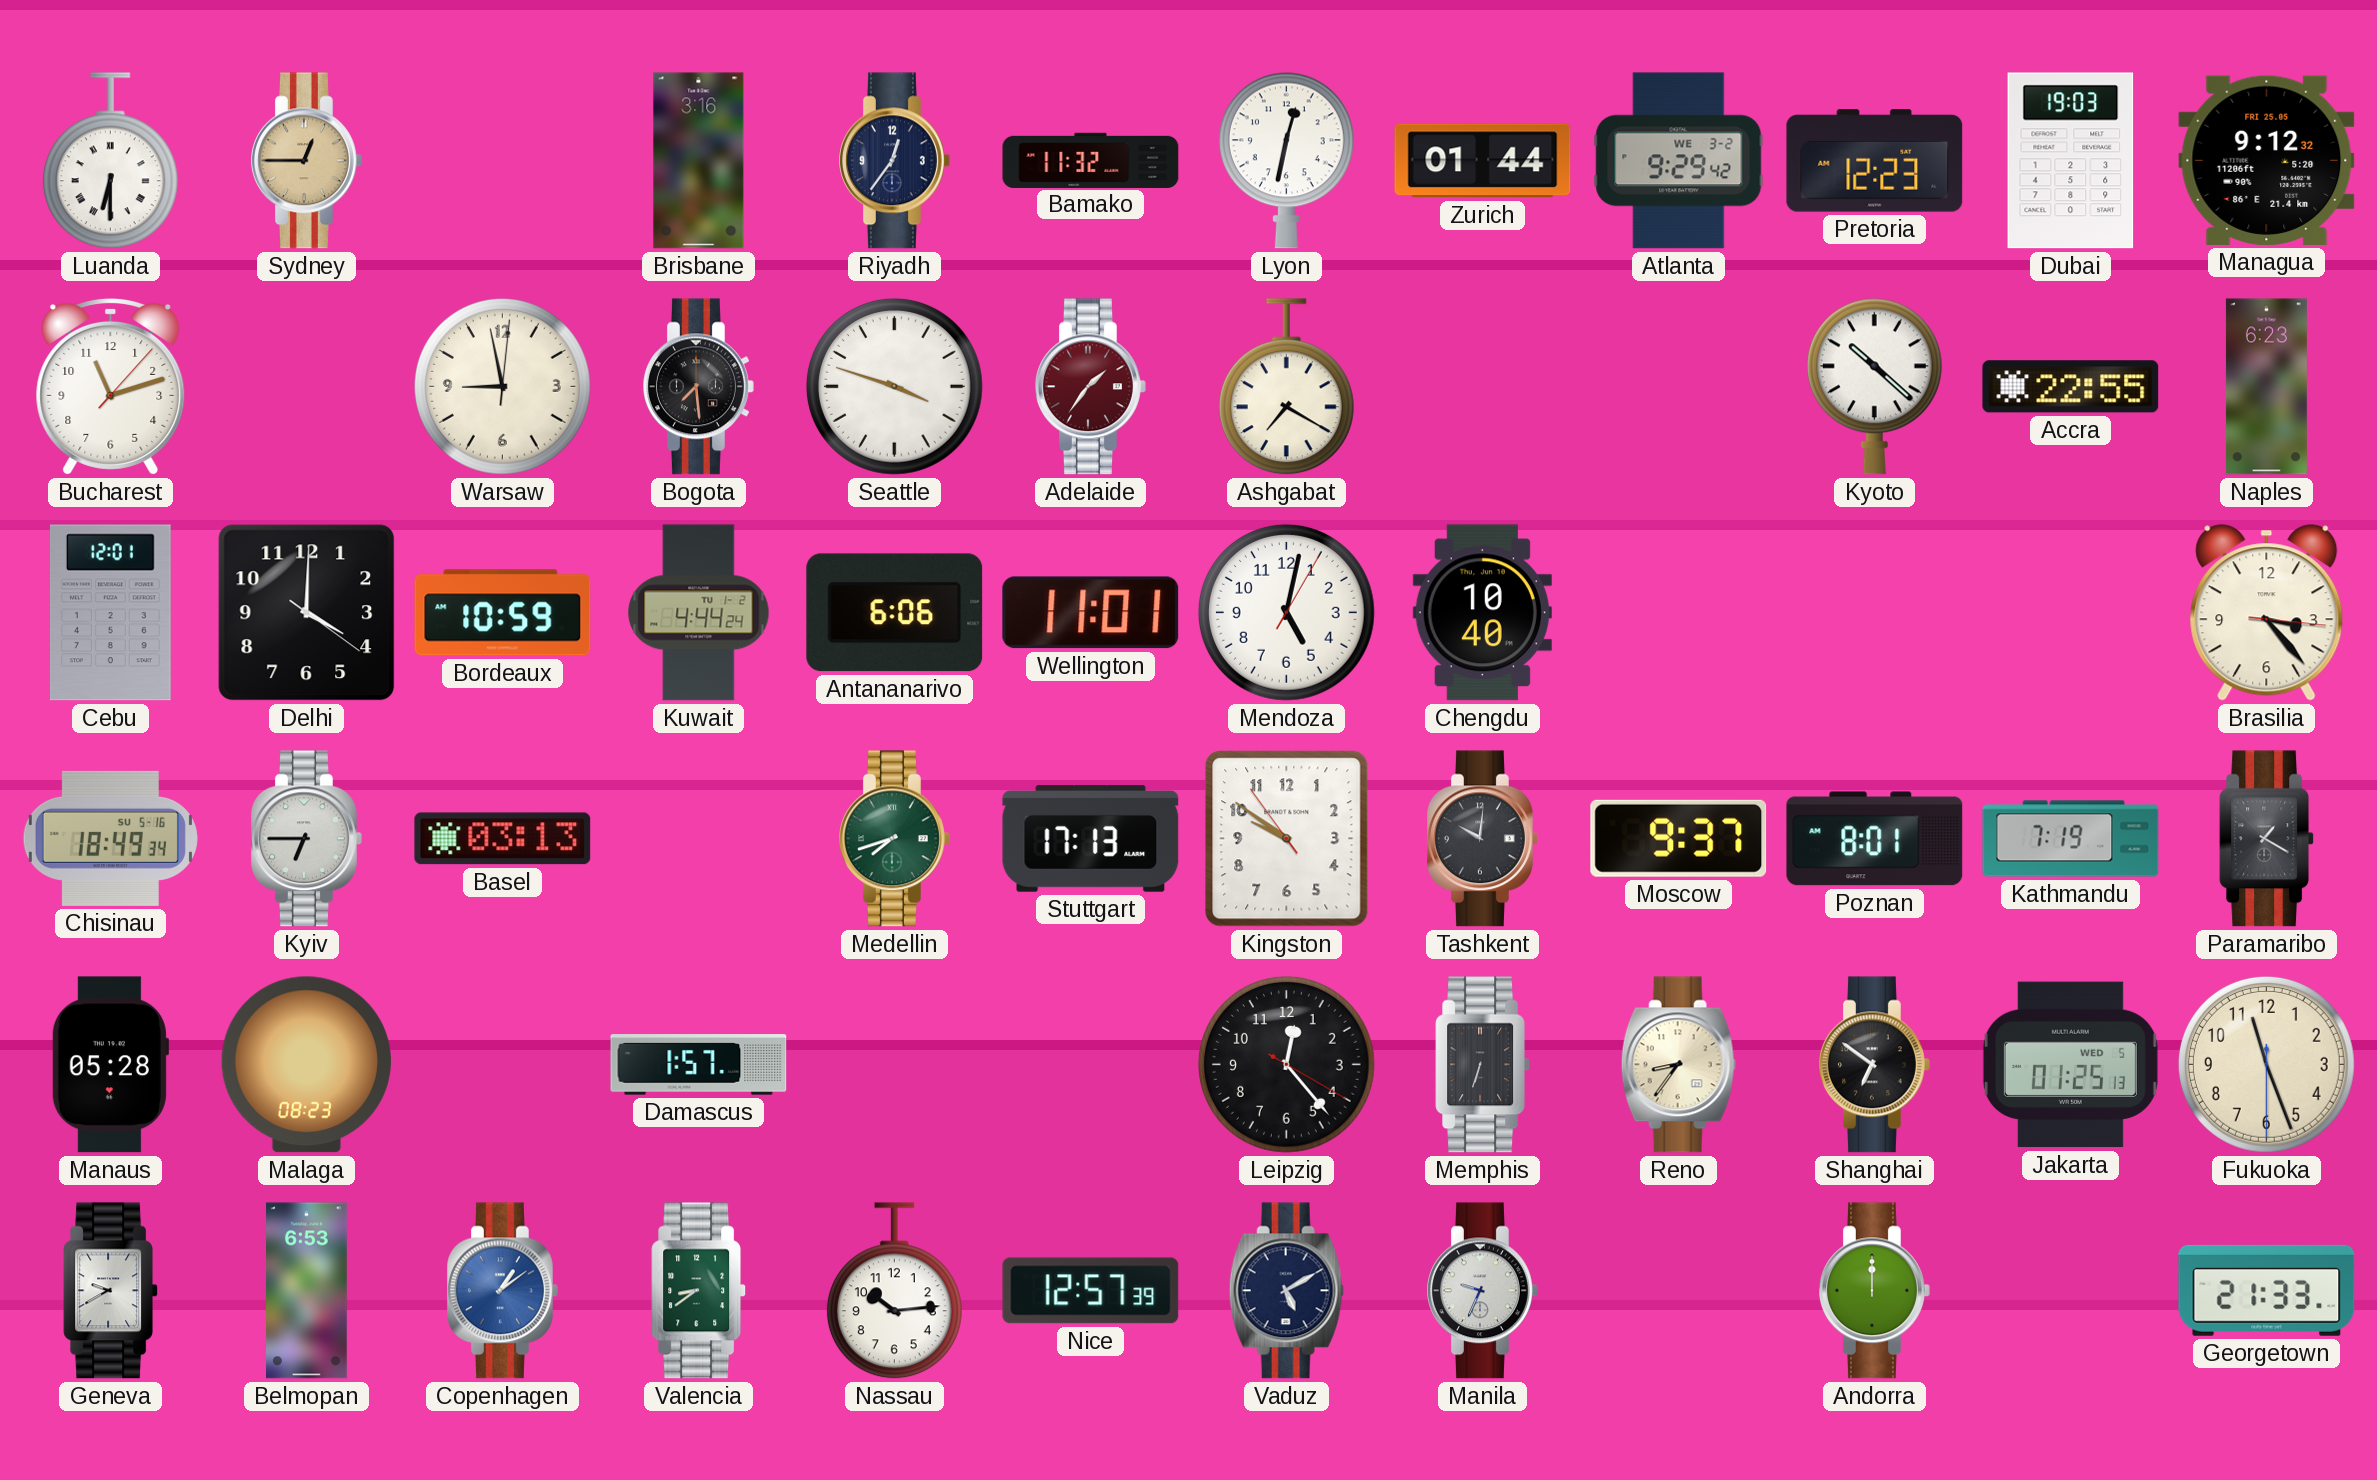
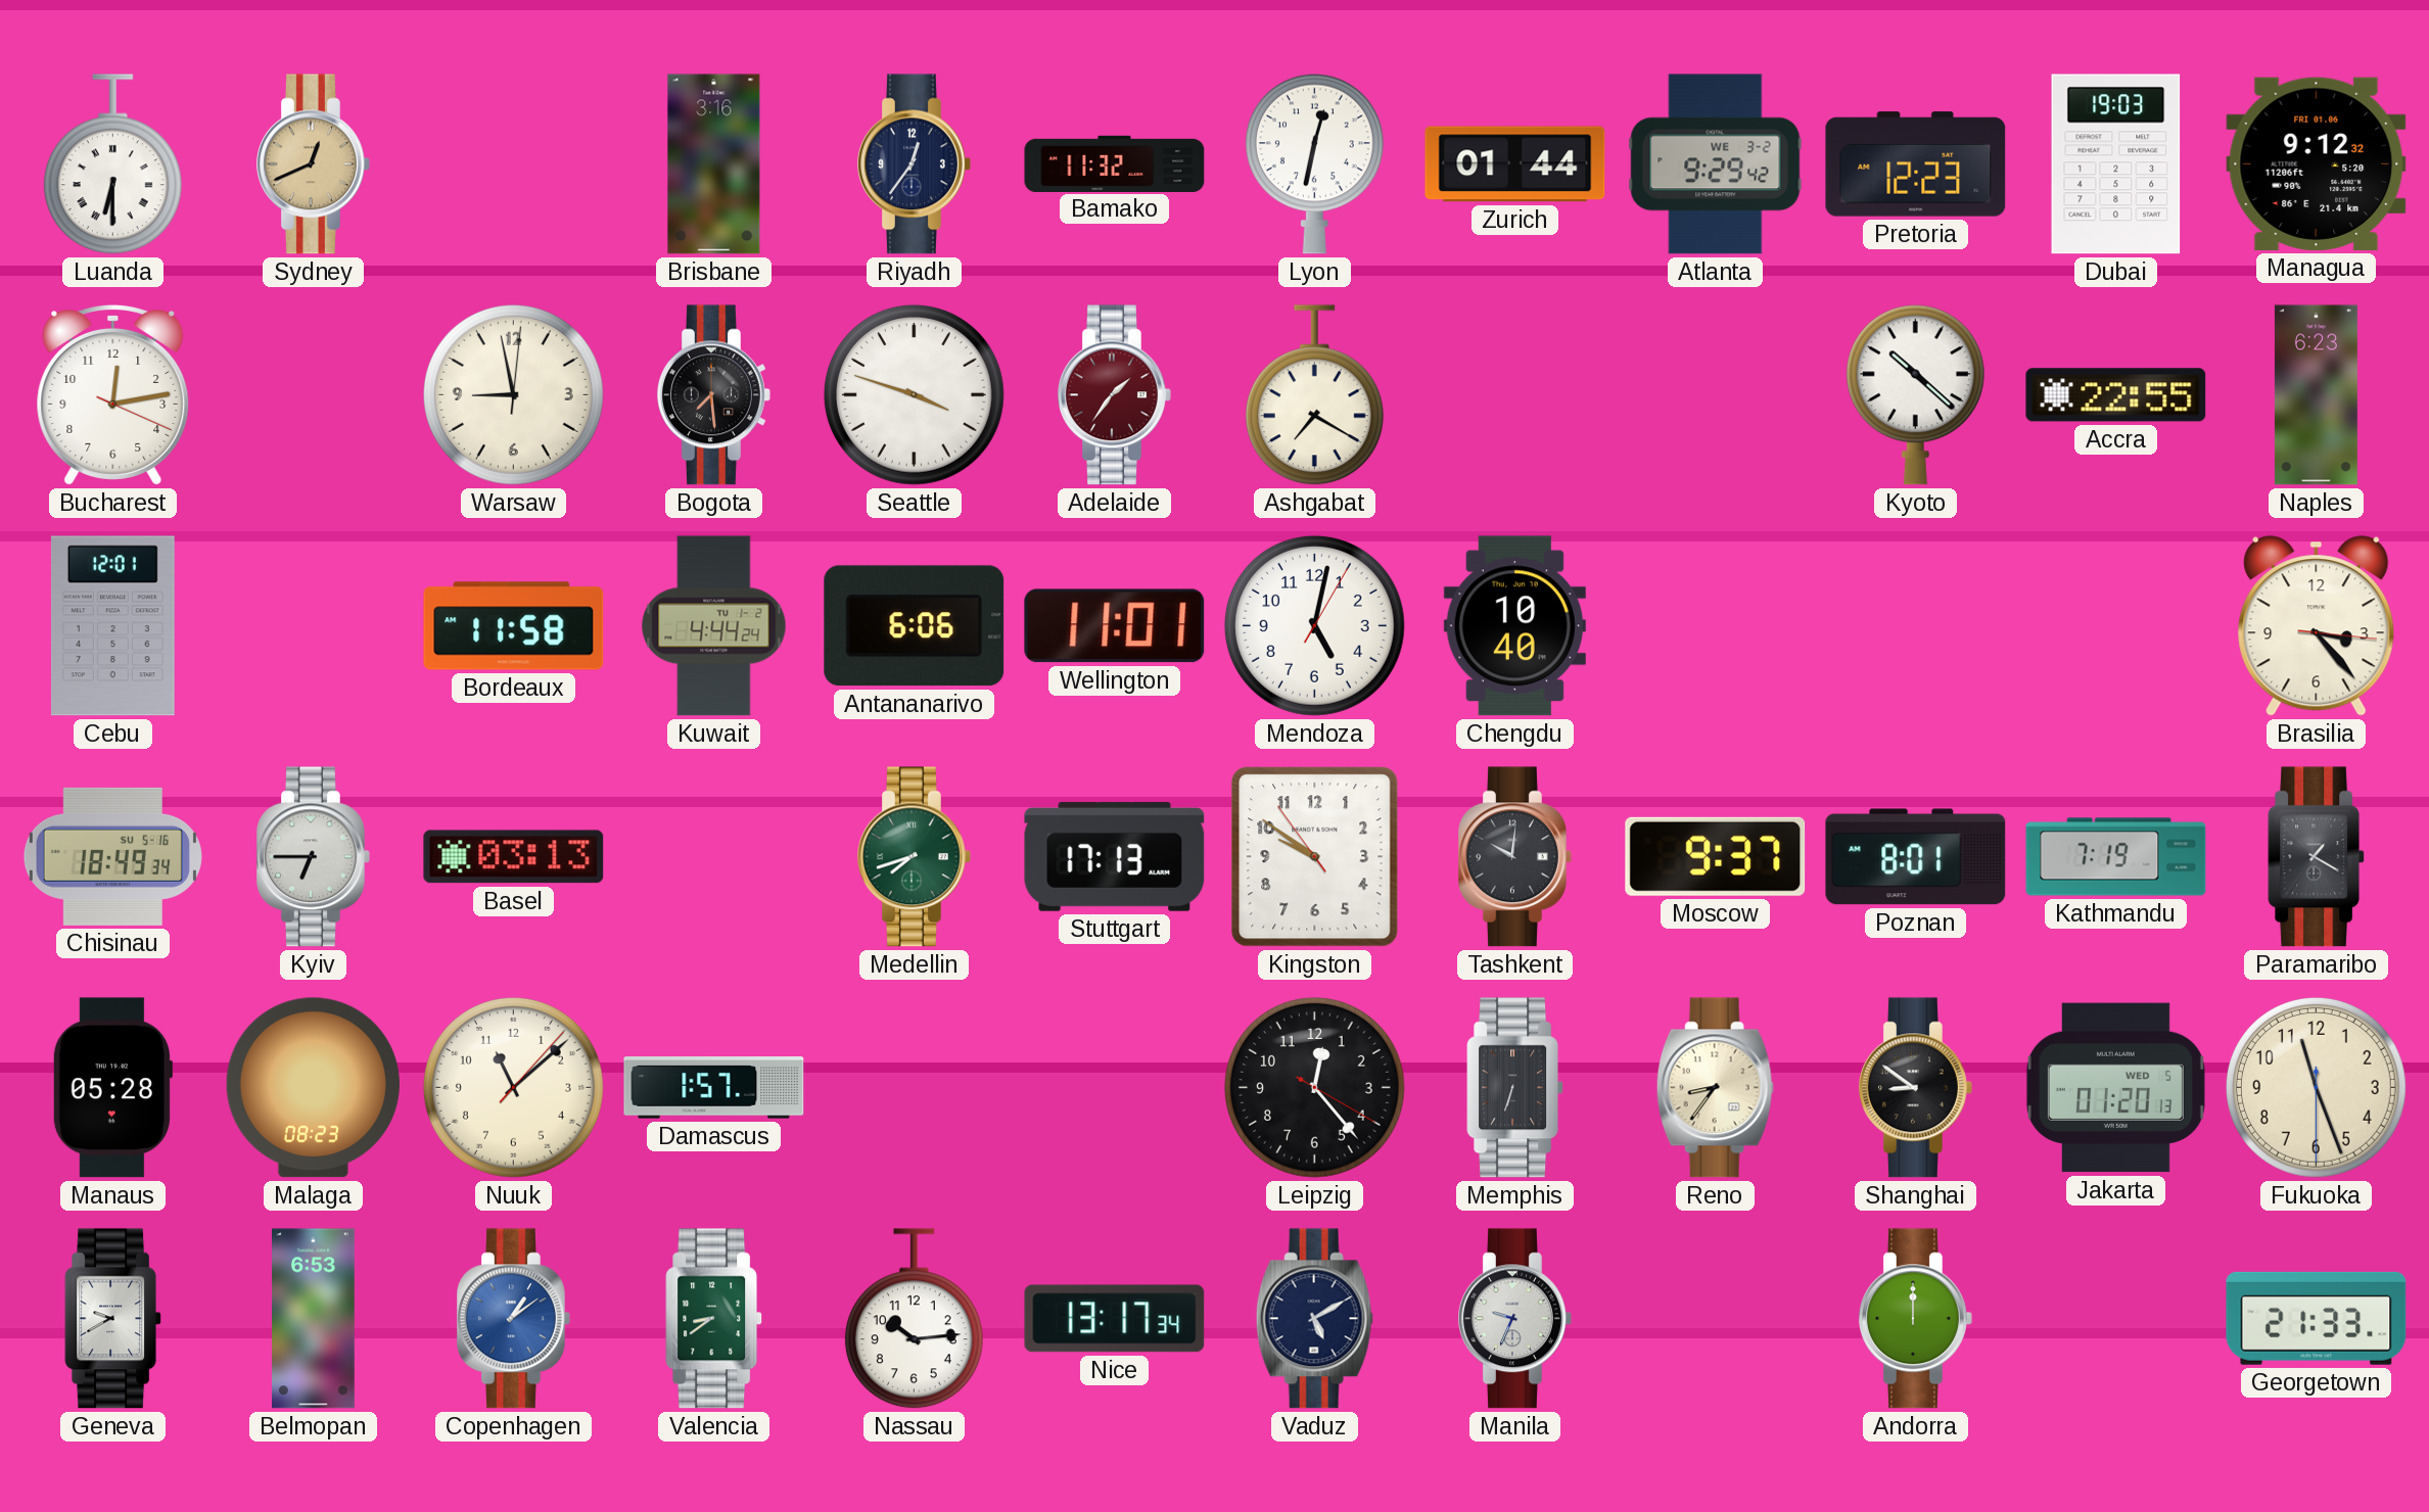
Sydney: 12:45 -> 12:41 (314, 164)
Managua date: FRI 25.05 -> FRI 01.06 (2317, 163)
Bucharest: 11:12 -> 12:13 (113, 394)
Delhi: 4:00 -> none (307, 613)
Bordeaux: 10:59 -> 11:58 (514, 626)
Nuuk: none -> 11:08 (513, 1087)
Shanghai: 6:51 -> 8:51 (1916, 1088)
Jakarta: 01:25 -> 01:20 (2115, 1088)
Nice: 12:57 -> 13:17 (1115, 1319)
